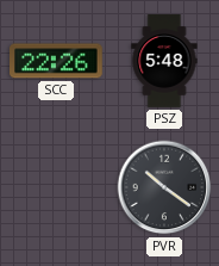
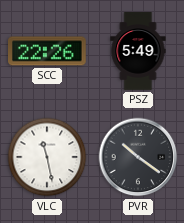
PSZ: 5:48 -> 5:49 (138, 51)
VLC: none -> 11:28 (47, 157)
